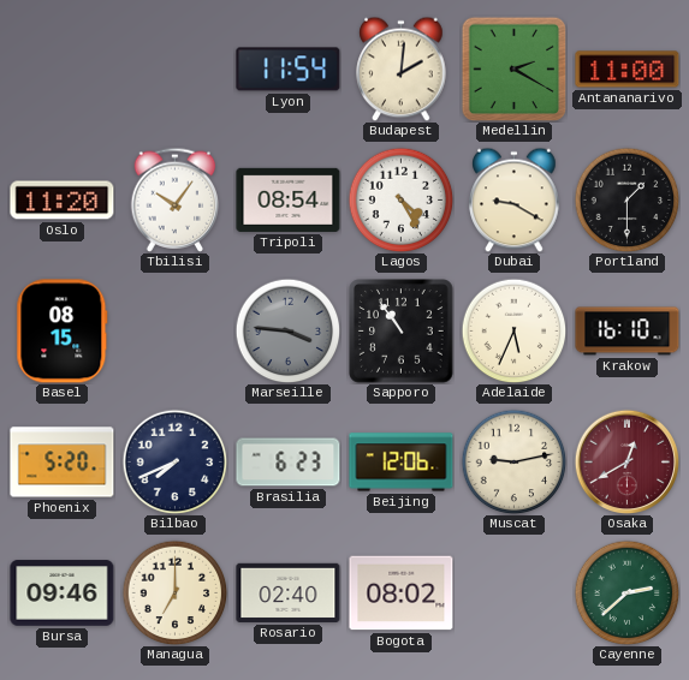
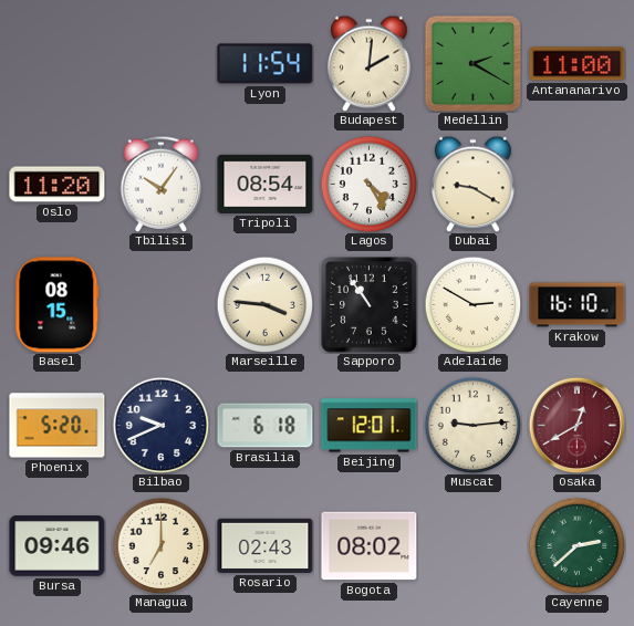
Portland: 1:30 -> none (626, 199)
Marseille dial: grey -> cream (264, 304)
Adelaide: 5:34 -> 2:50 (472, 304)
Bilbao: 7:41 -> 9:41 (160, 425)
Brasilia: 6:23 -> 6:18 (266, 426)
Beijing: 12:06 -> 12:01 (370, 426)
Muscat: 9:13 -> 9:14 (472, 425)
Rosario: 02:40 -> 02:43 (266, 545)
